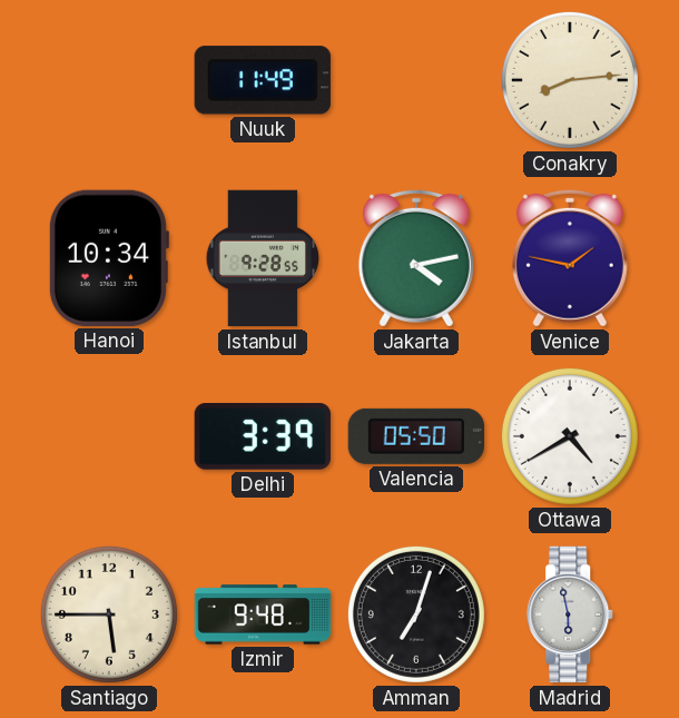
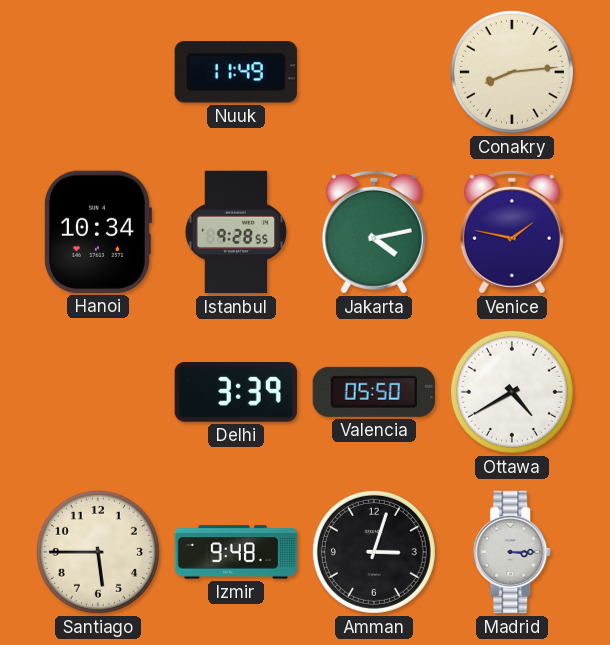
Amman: 7:03 -> 3:03 (374, 552)
Madrid: 5:58 -> 3:15 (513, 552)
